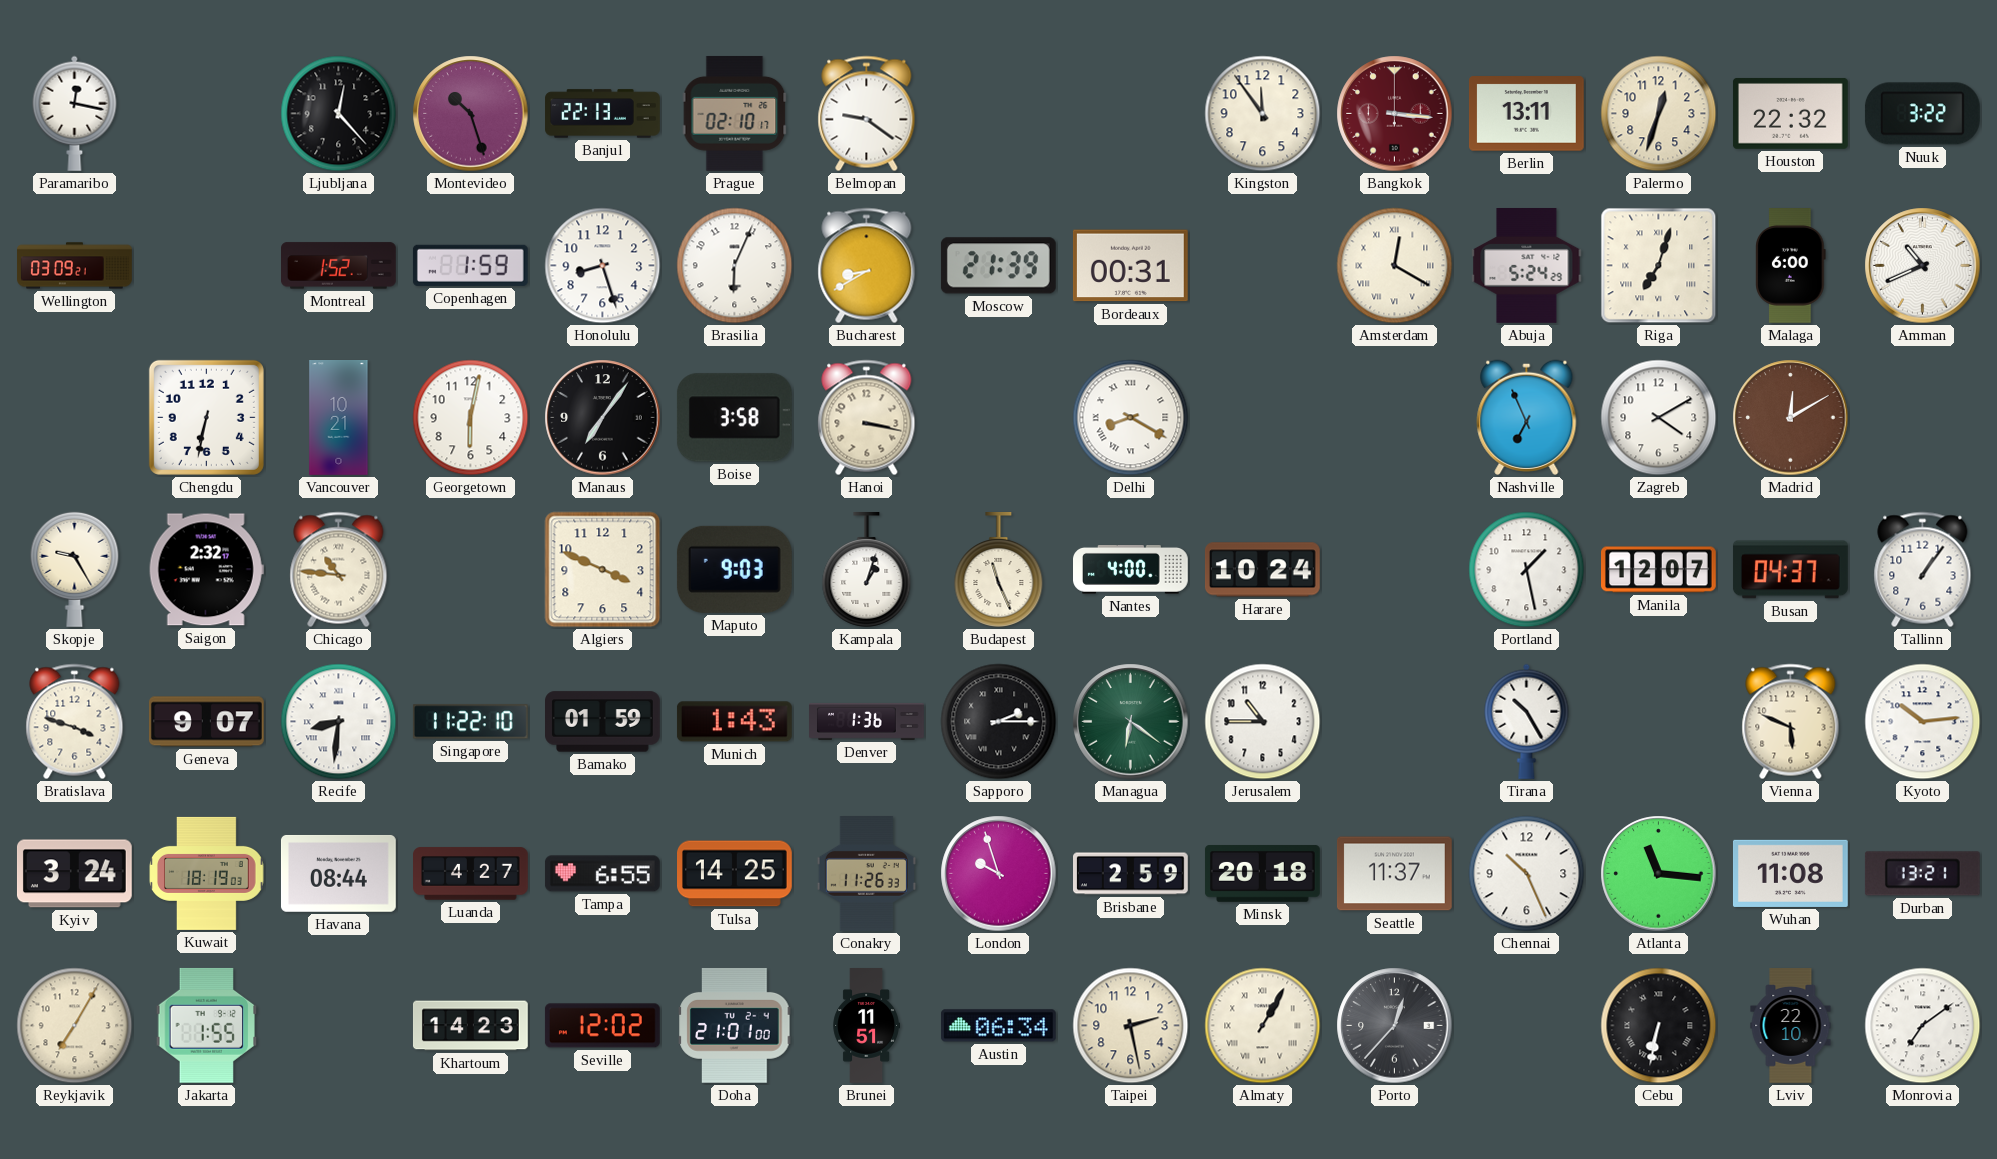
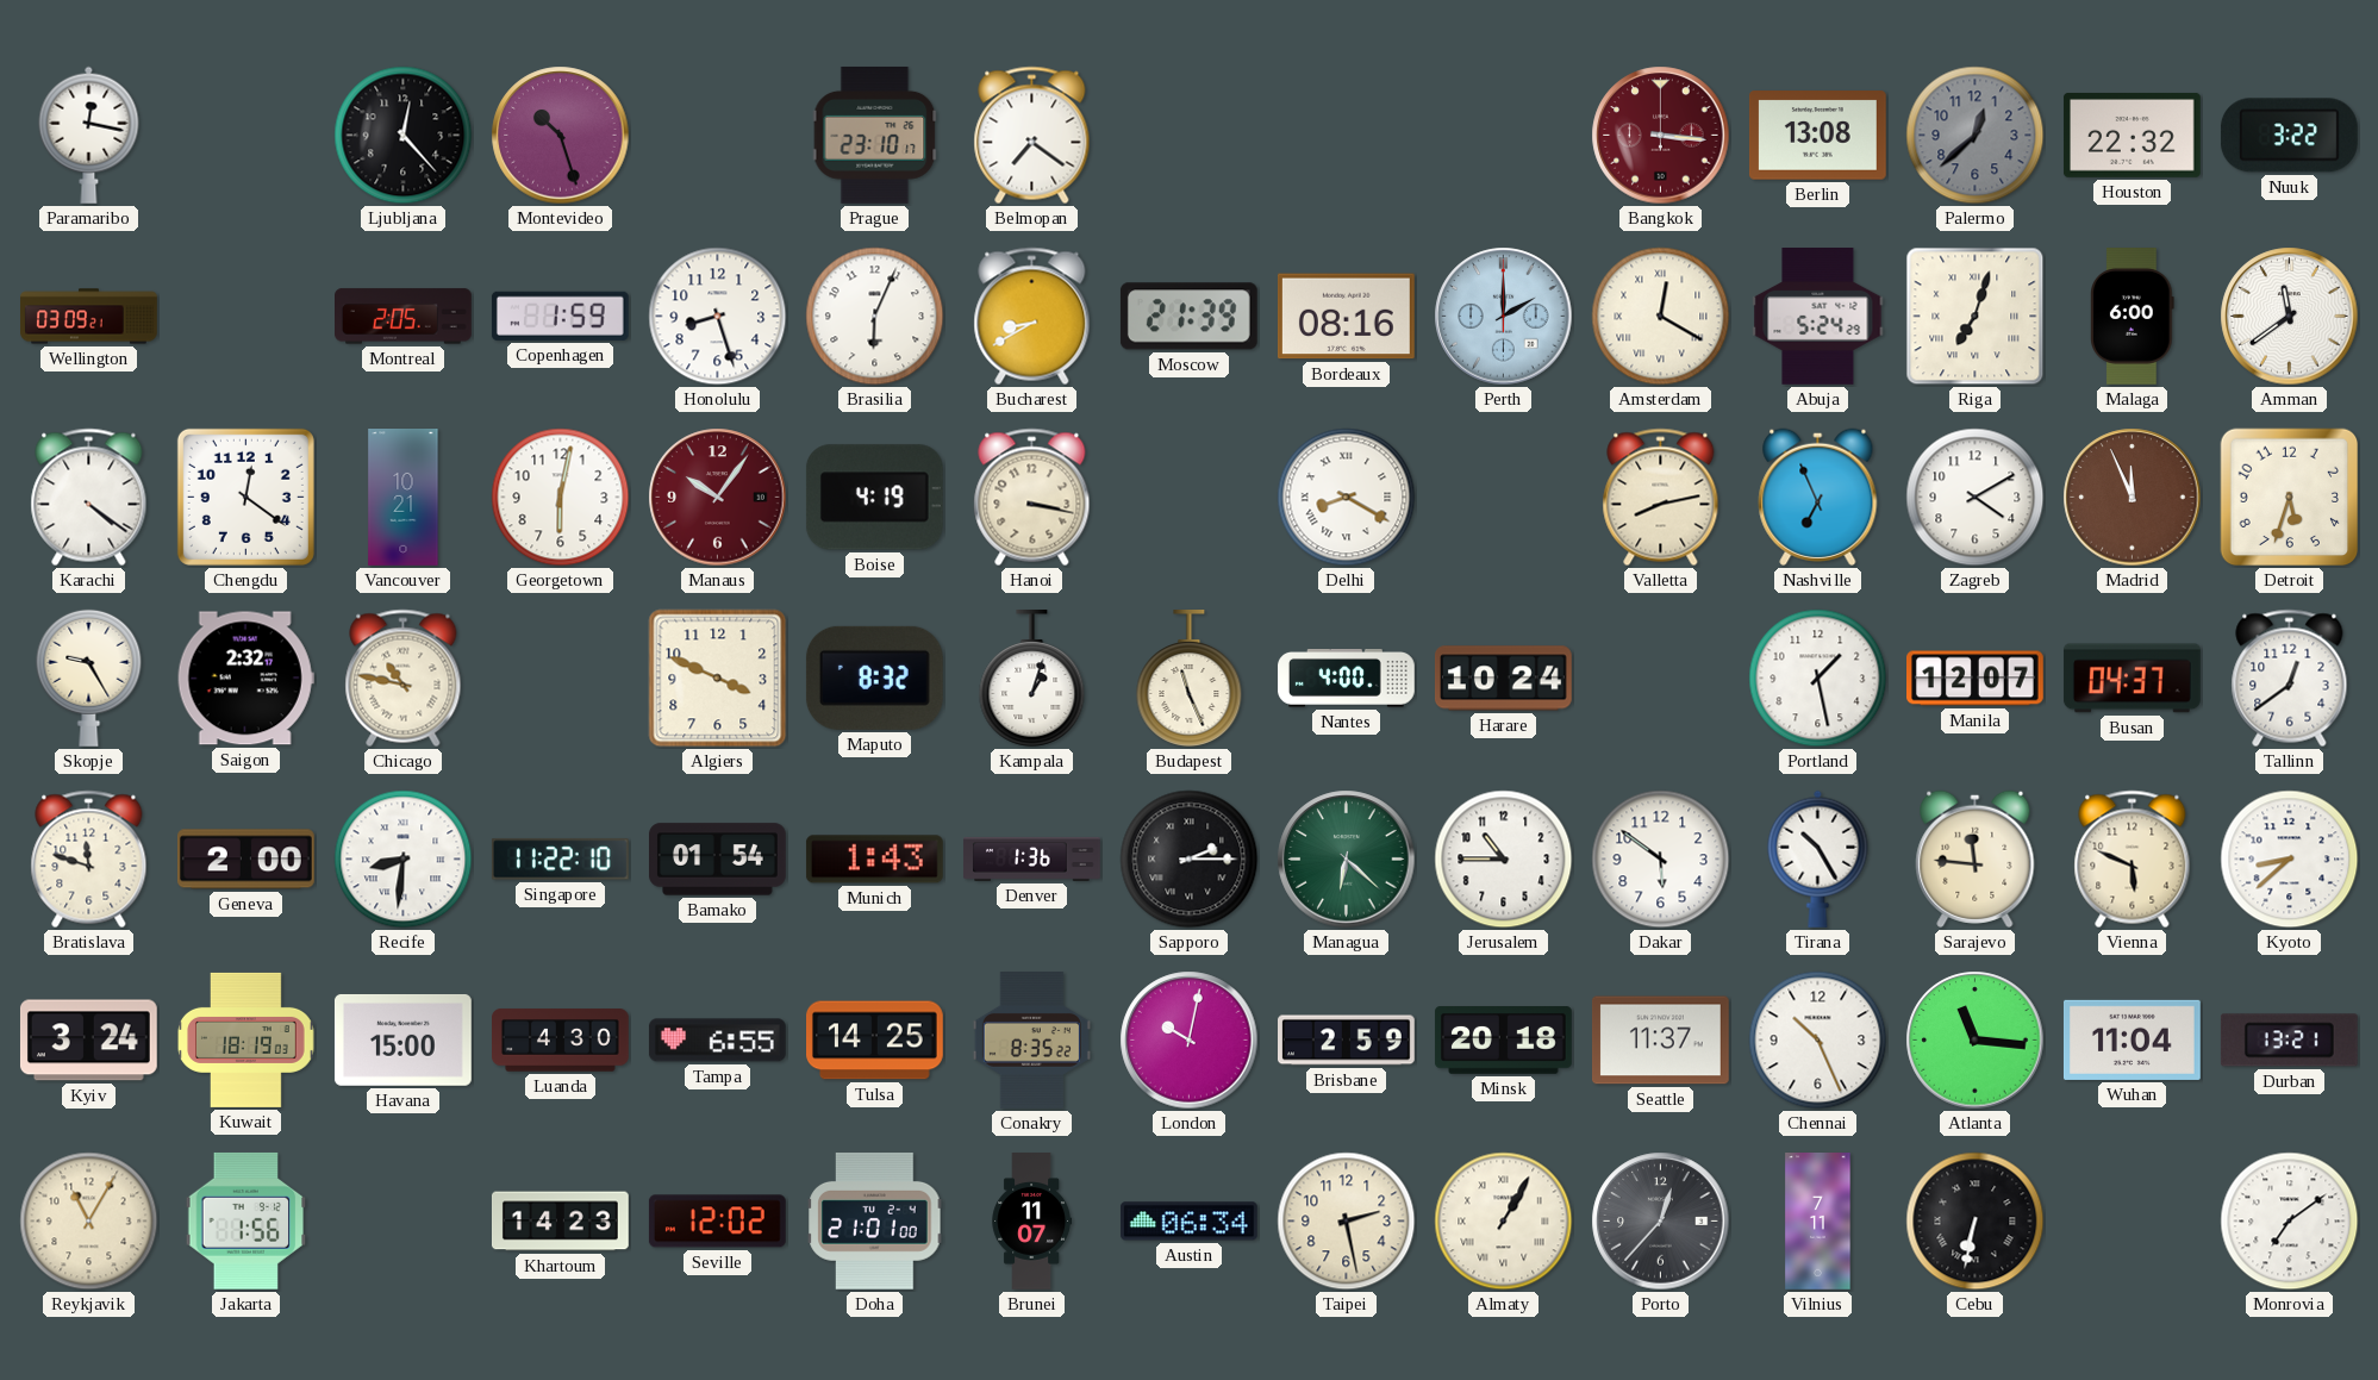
Banjul: 22:13 -> none (603, 114)
Prague: 02:10 -> 23:10 (875, 135)
Belmopan: 9:21 -> 7:21 (1032, 136)
Kingston: 11:54 -> none (1263, 114)
Berlin: 13:11 -> 13:08 (1817, 136)
Palermo: 12:33 -> 12:38 (1976, 136)
Palermo dial: cream -> grey (1976, 136)
Montreal: 1:52 -> 2:05 (404, 317)
Bordeaux: 00:31 -> 08:16 (1346, 317)
Perth: none -> 2:00 (1504, 317)
Amman: 10:41 -> 11:39 (2290, 317)
Karachi: none -> 4:21 (89, 498)
Chengdu: 6:32 -> 12:21 (245, 497)
Manaus: 7:06 -> 10:06 (718, 498)
Manaus dial: black -> burgundy (718, 498)
Boise: 3:58 -> 4:19 (874, 498)
Valletta: none -> 8:13 (1661, 498)
Madrid: 12:10 -> 11:56 (2133, 498)
Detroit: none -> 5:33 (2290, 498)
Chicago: 10:46 -> 10:47 (404, 679)
Maputo: 9:03 -> 8:32 (874, 677)
Tallinn: 1:06 -> 12:39 (2290, 679)
Bratislava: 3:48 -> 11:48 (89, 860)
Geneva: 9:07 -> 2:00 (245, 860)
Bamako: 01:59 -> 01:54 (718, 860)
Managua: 6:21 -> 6:22 (1347, 860)
Dakar: none -> 5:51 (1661, 860)
Sarajevo: none -> 11:46 (1976, 858)
Kyoto: 10:14 -> 8:38 (2290, 860)
Havana: 08:44 -> 15:00 (402, 1041)
Luanda: 4:27 -> 4:30 (561, 1041)
Conakry: 11:26 -> 8:35 (1031, 1041)
London: 9:57 -> 10:02 (1190, 1041)
Wuhan: 11:08 -> 11:04 (2132, 1039)
Reykjavik: 7:05 -> 11:05 (89, 1222)
Jakarta: 1:55 -> 1:56 (246, 1220)
Brunei: 11:51 -> 11:07 (1031, 1222)
Vilnius: none -> 7:11 (1818, 1222)
Lviv: 22:10 -> none (1791, 1026)
